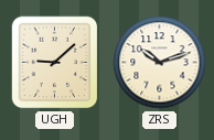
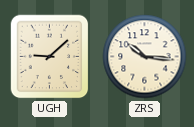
ZRS: 10:12 -> 10:16 (145, 57)
